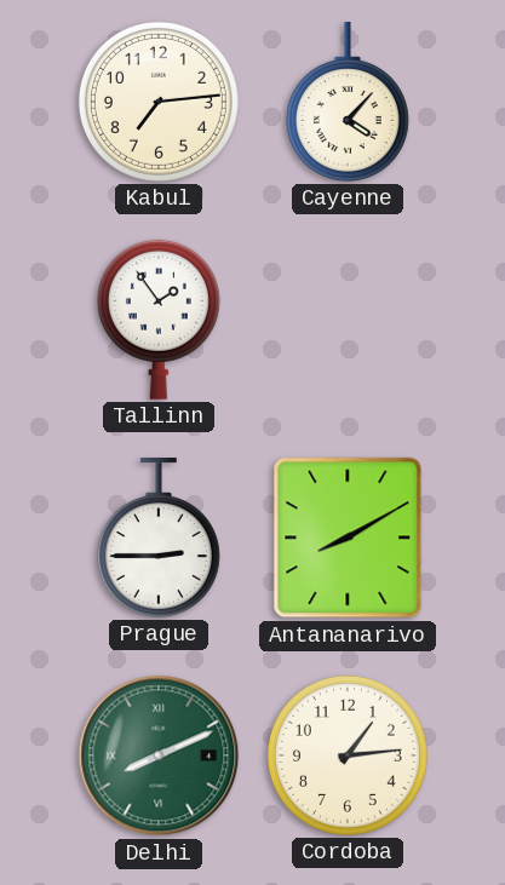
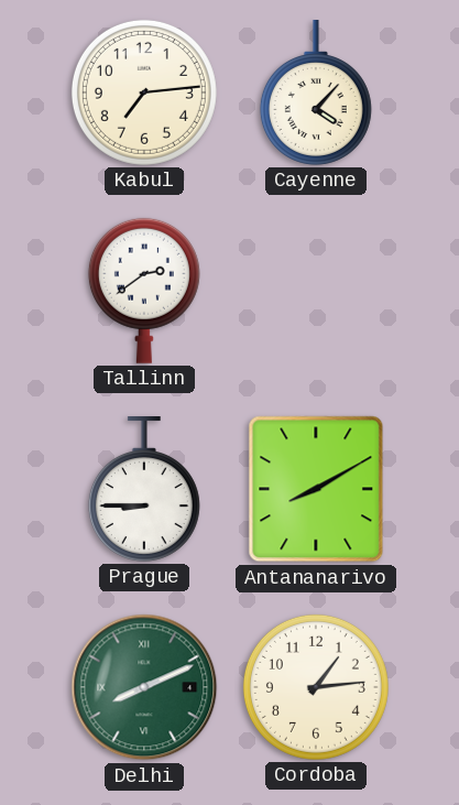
Tallinn: 1:54 -> 2:39 (144, 291)
Prague: 2:45 -> 8:45 (144, 490)
